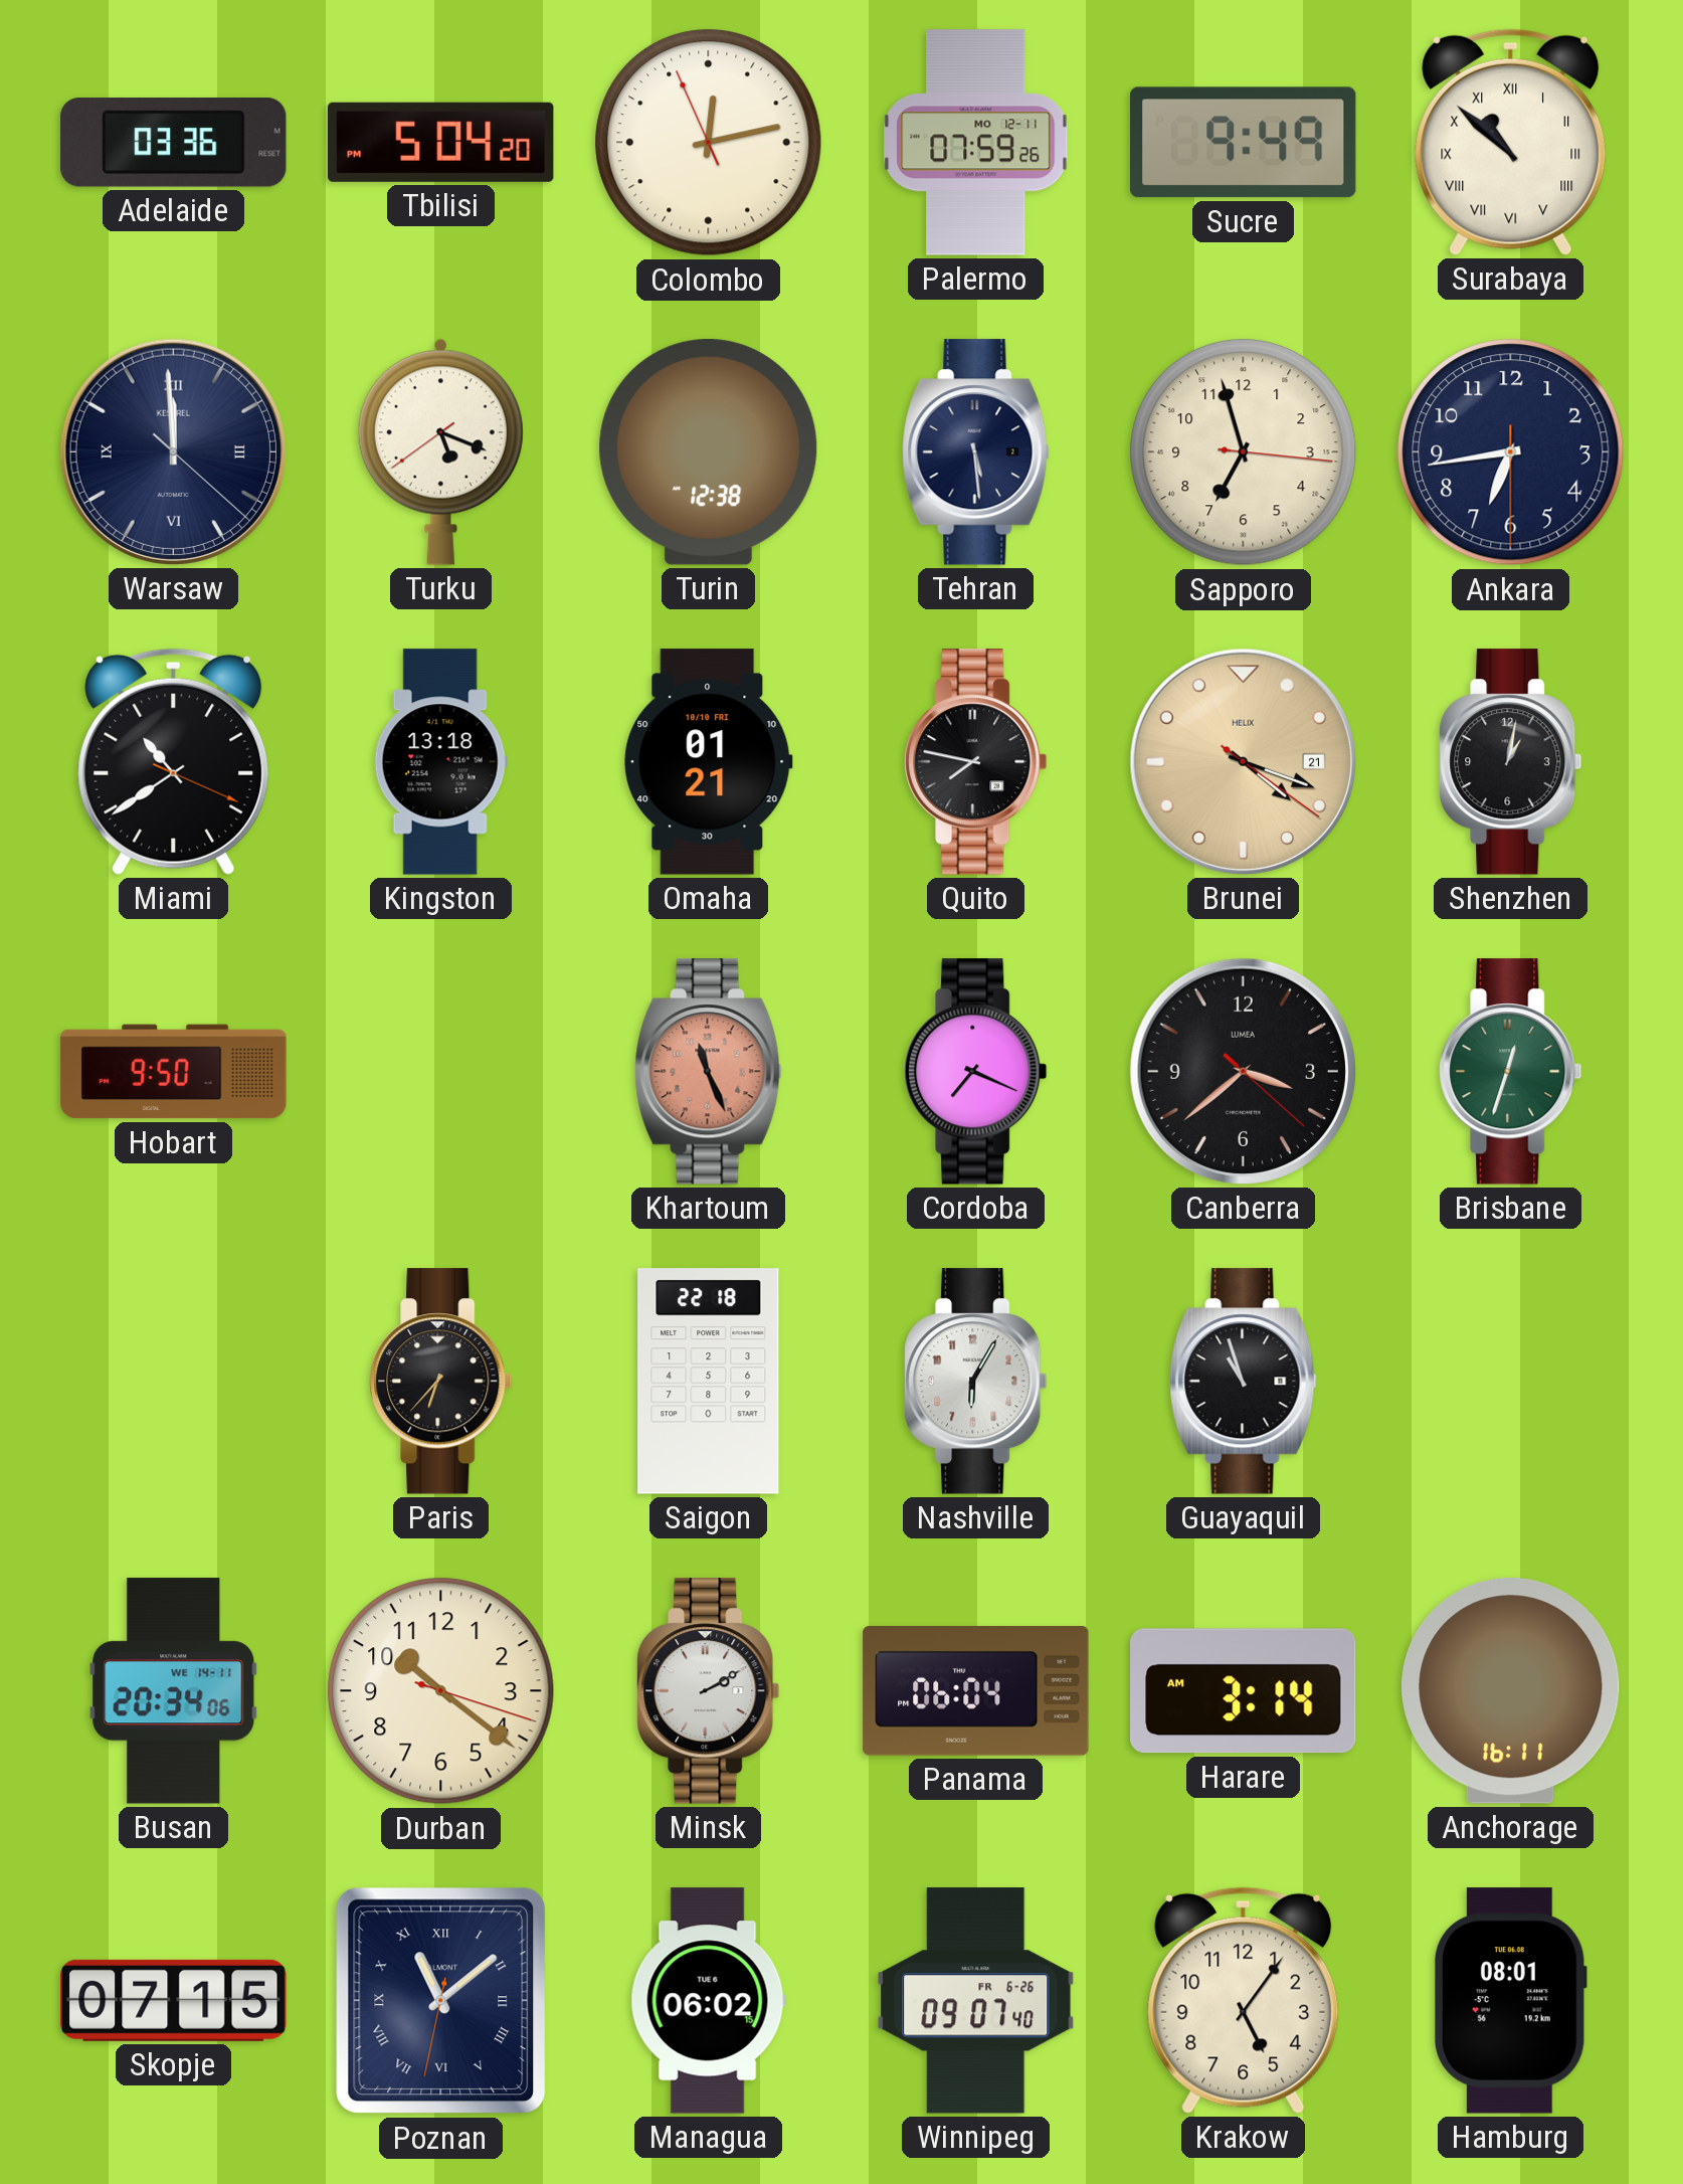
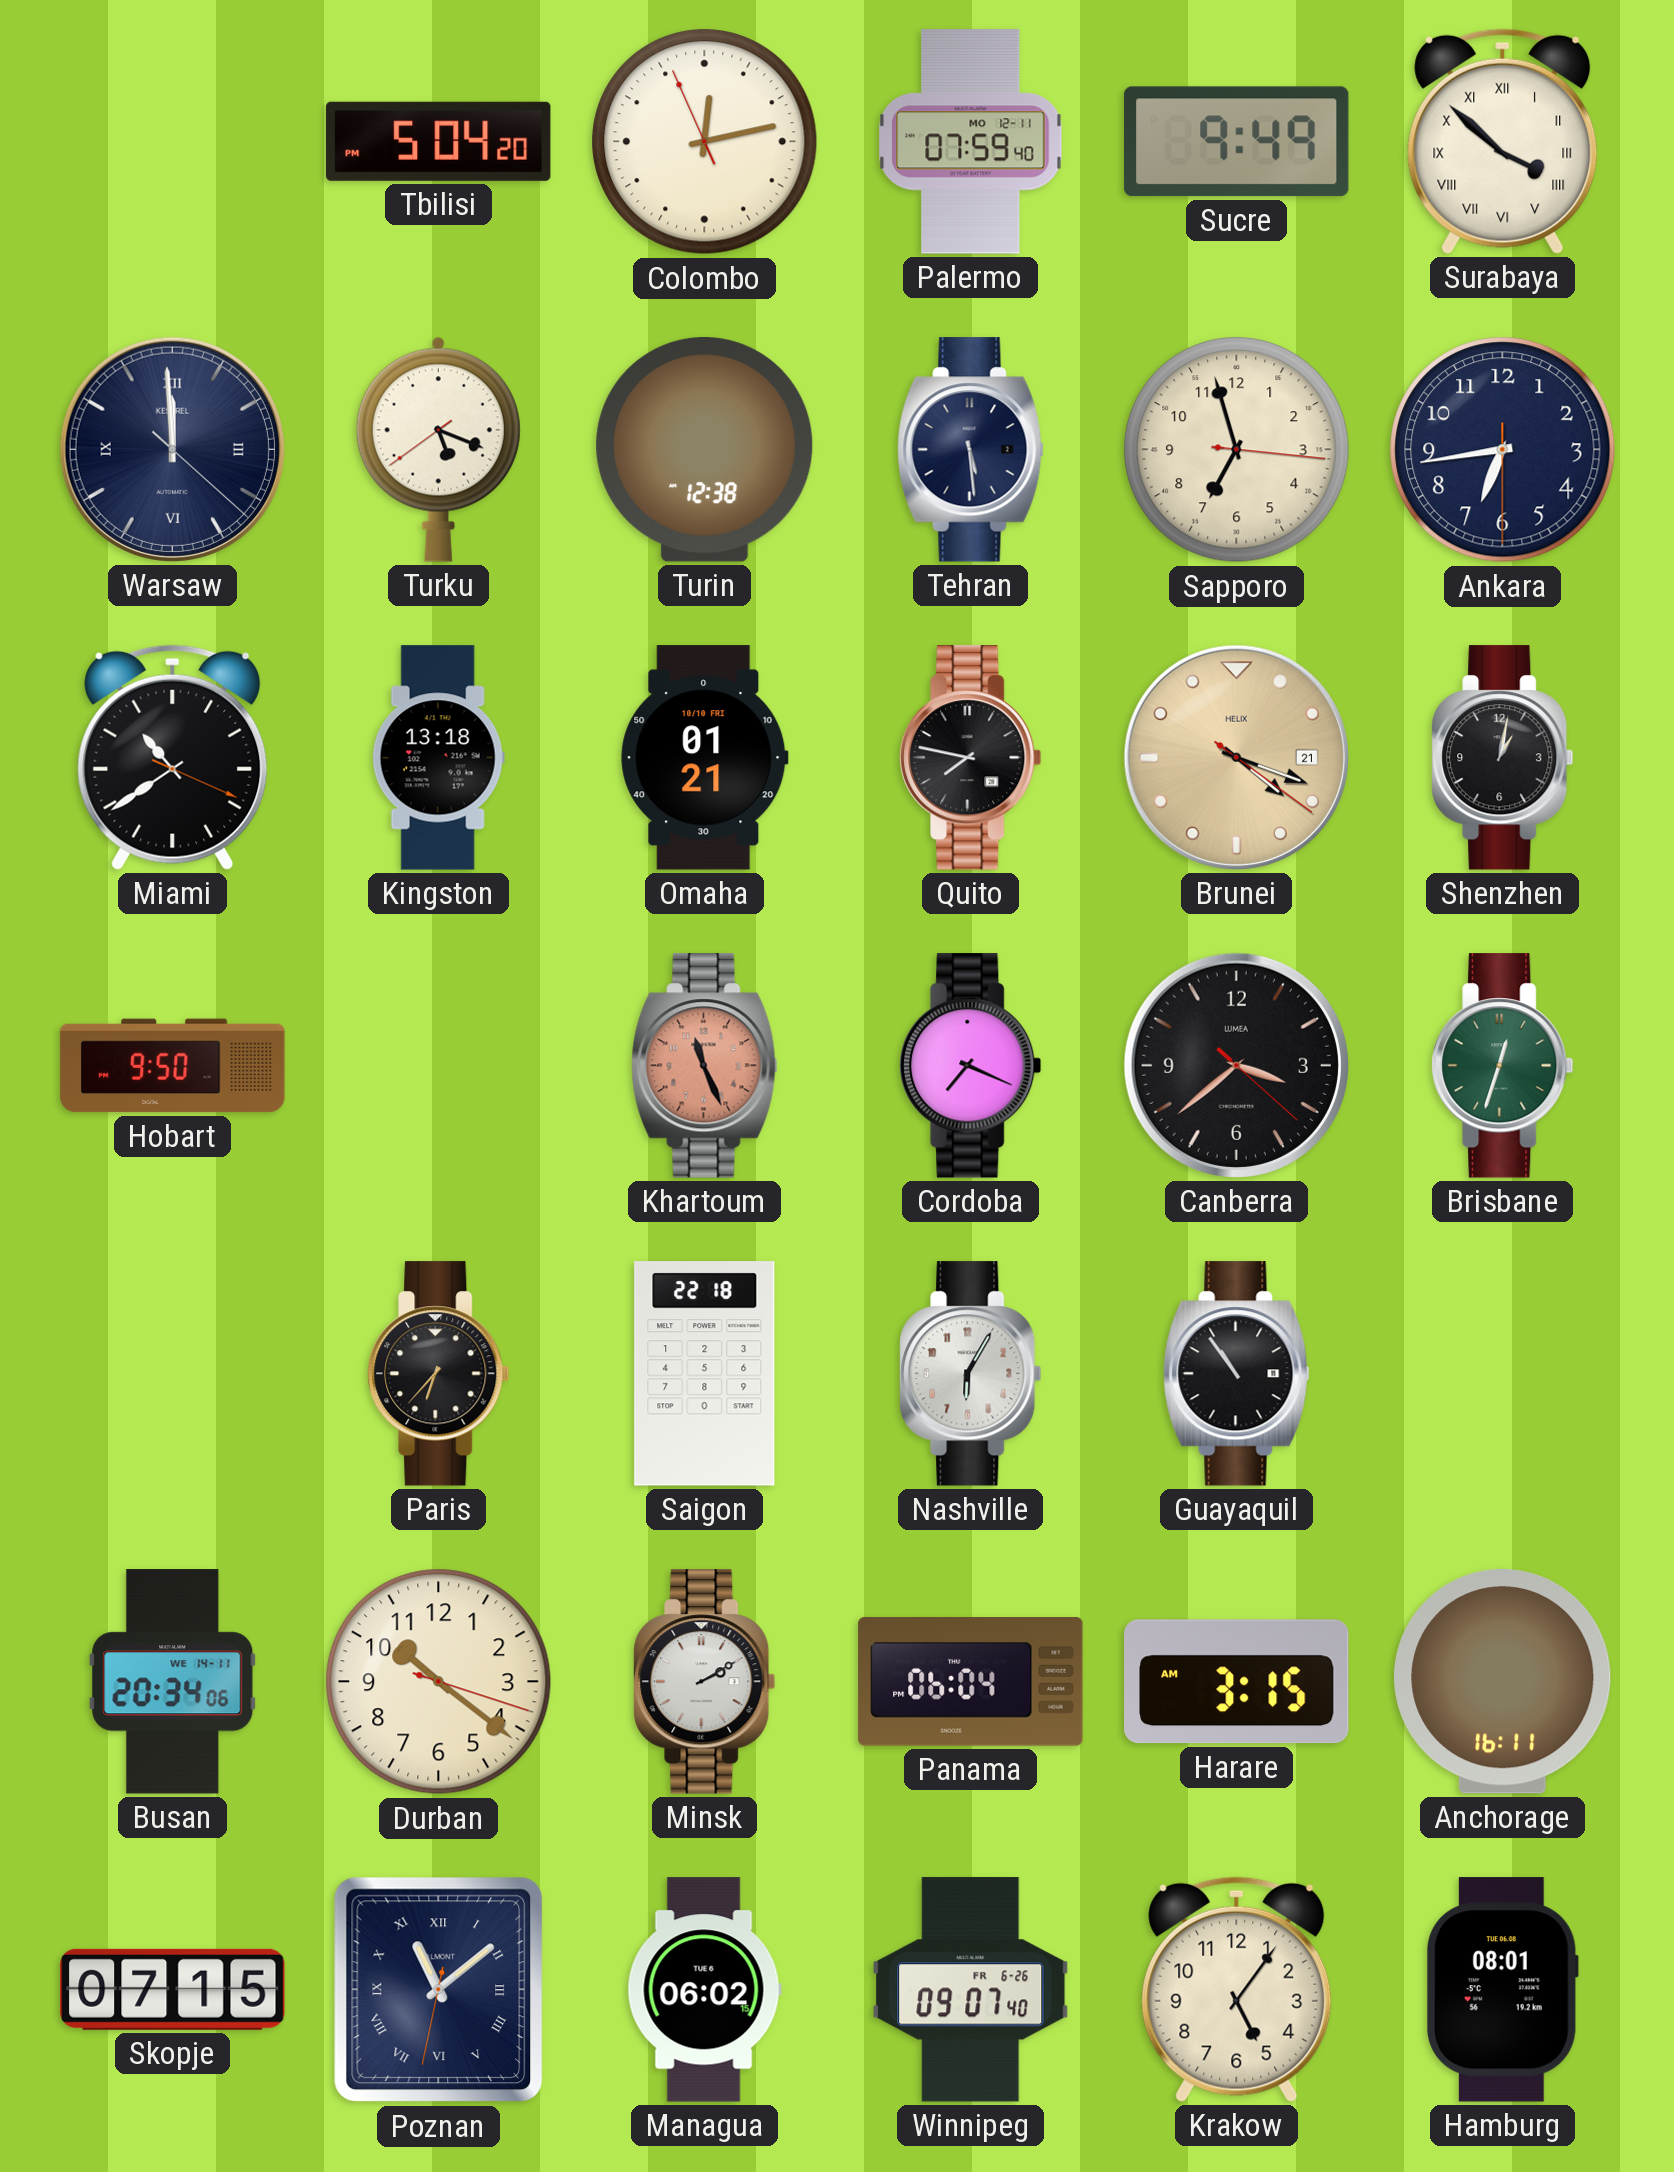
Adelaide: 03:36 -> none (174, 143)
Palermo: 07:59:26 -> 07:59:40 (971, 142)
Surabaya: 10:52 -> 3:52 (1503, 141)
Guayaquil: 10:57 -> 10:54 (1237, 1374)
Harare: 3:14 -> 3:15 (1237, 1682)
